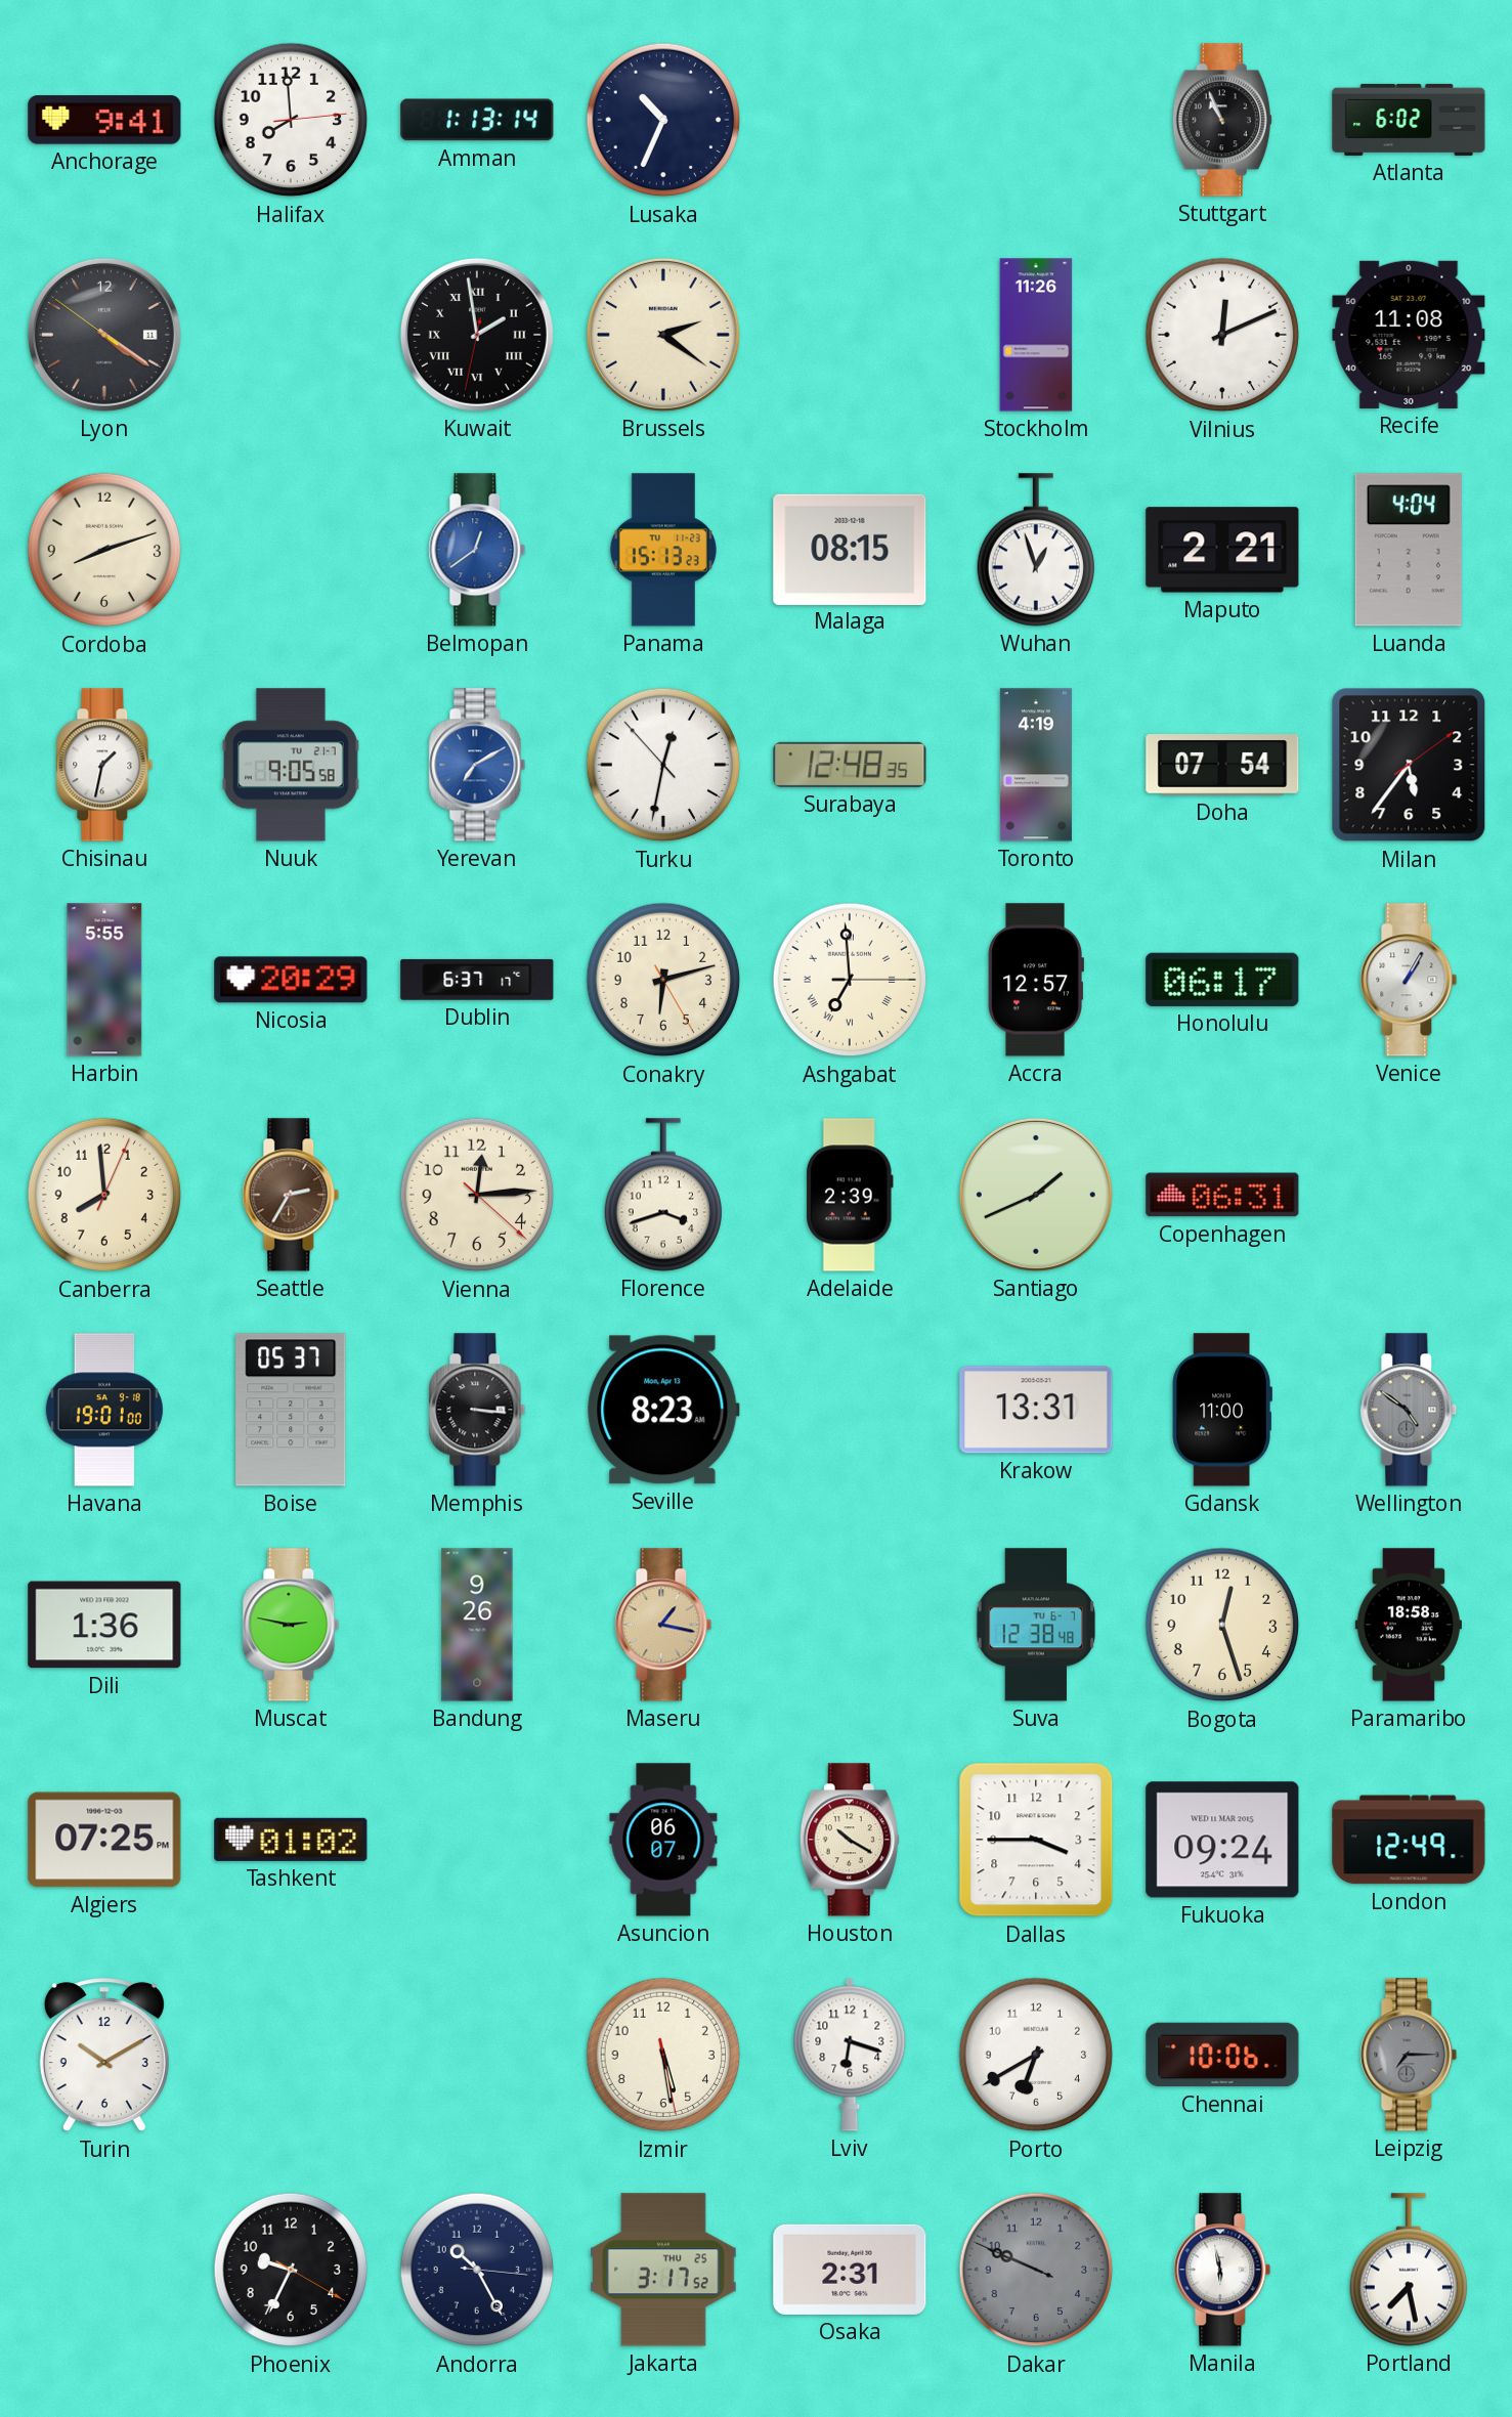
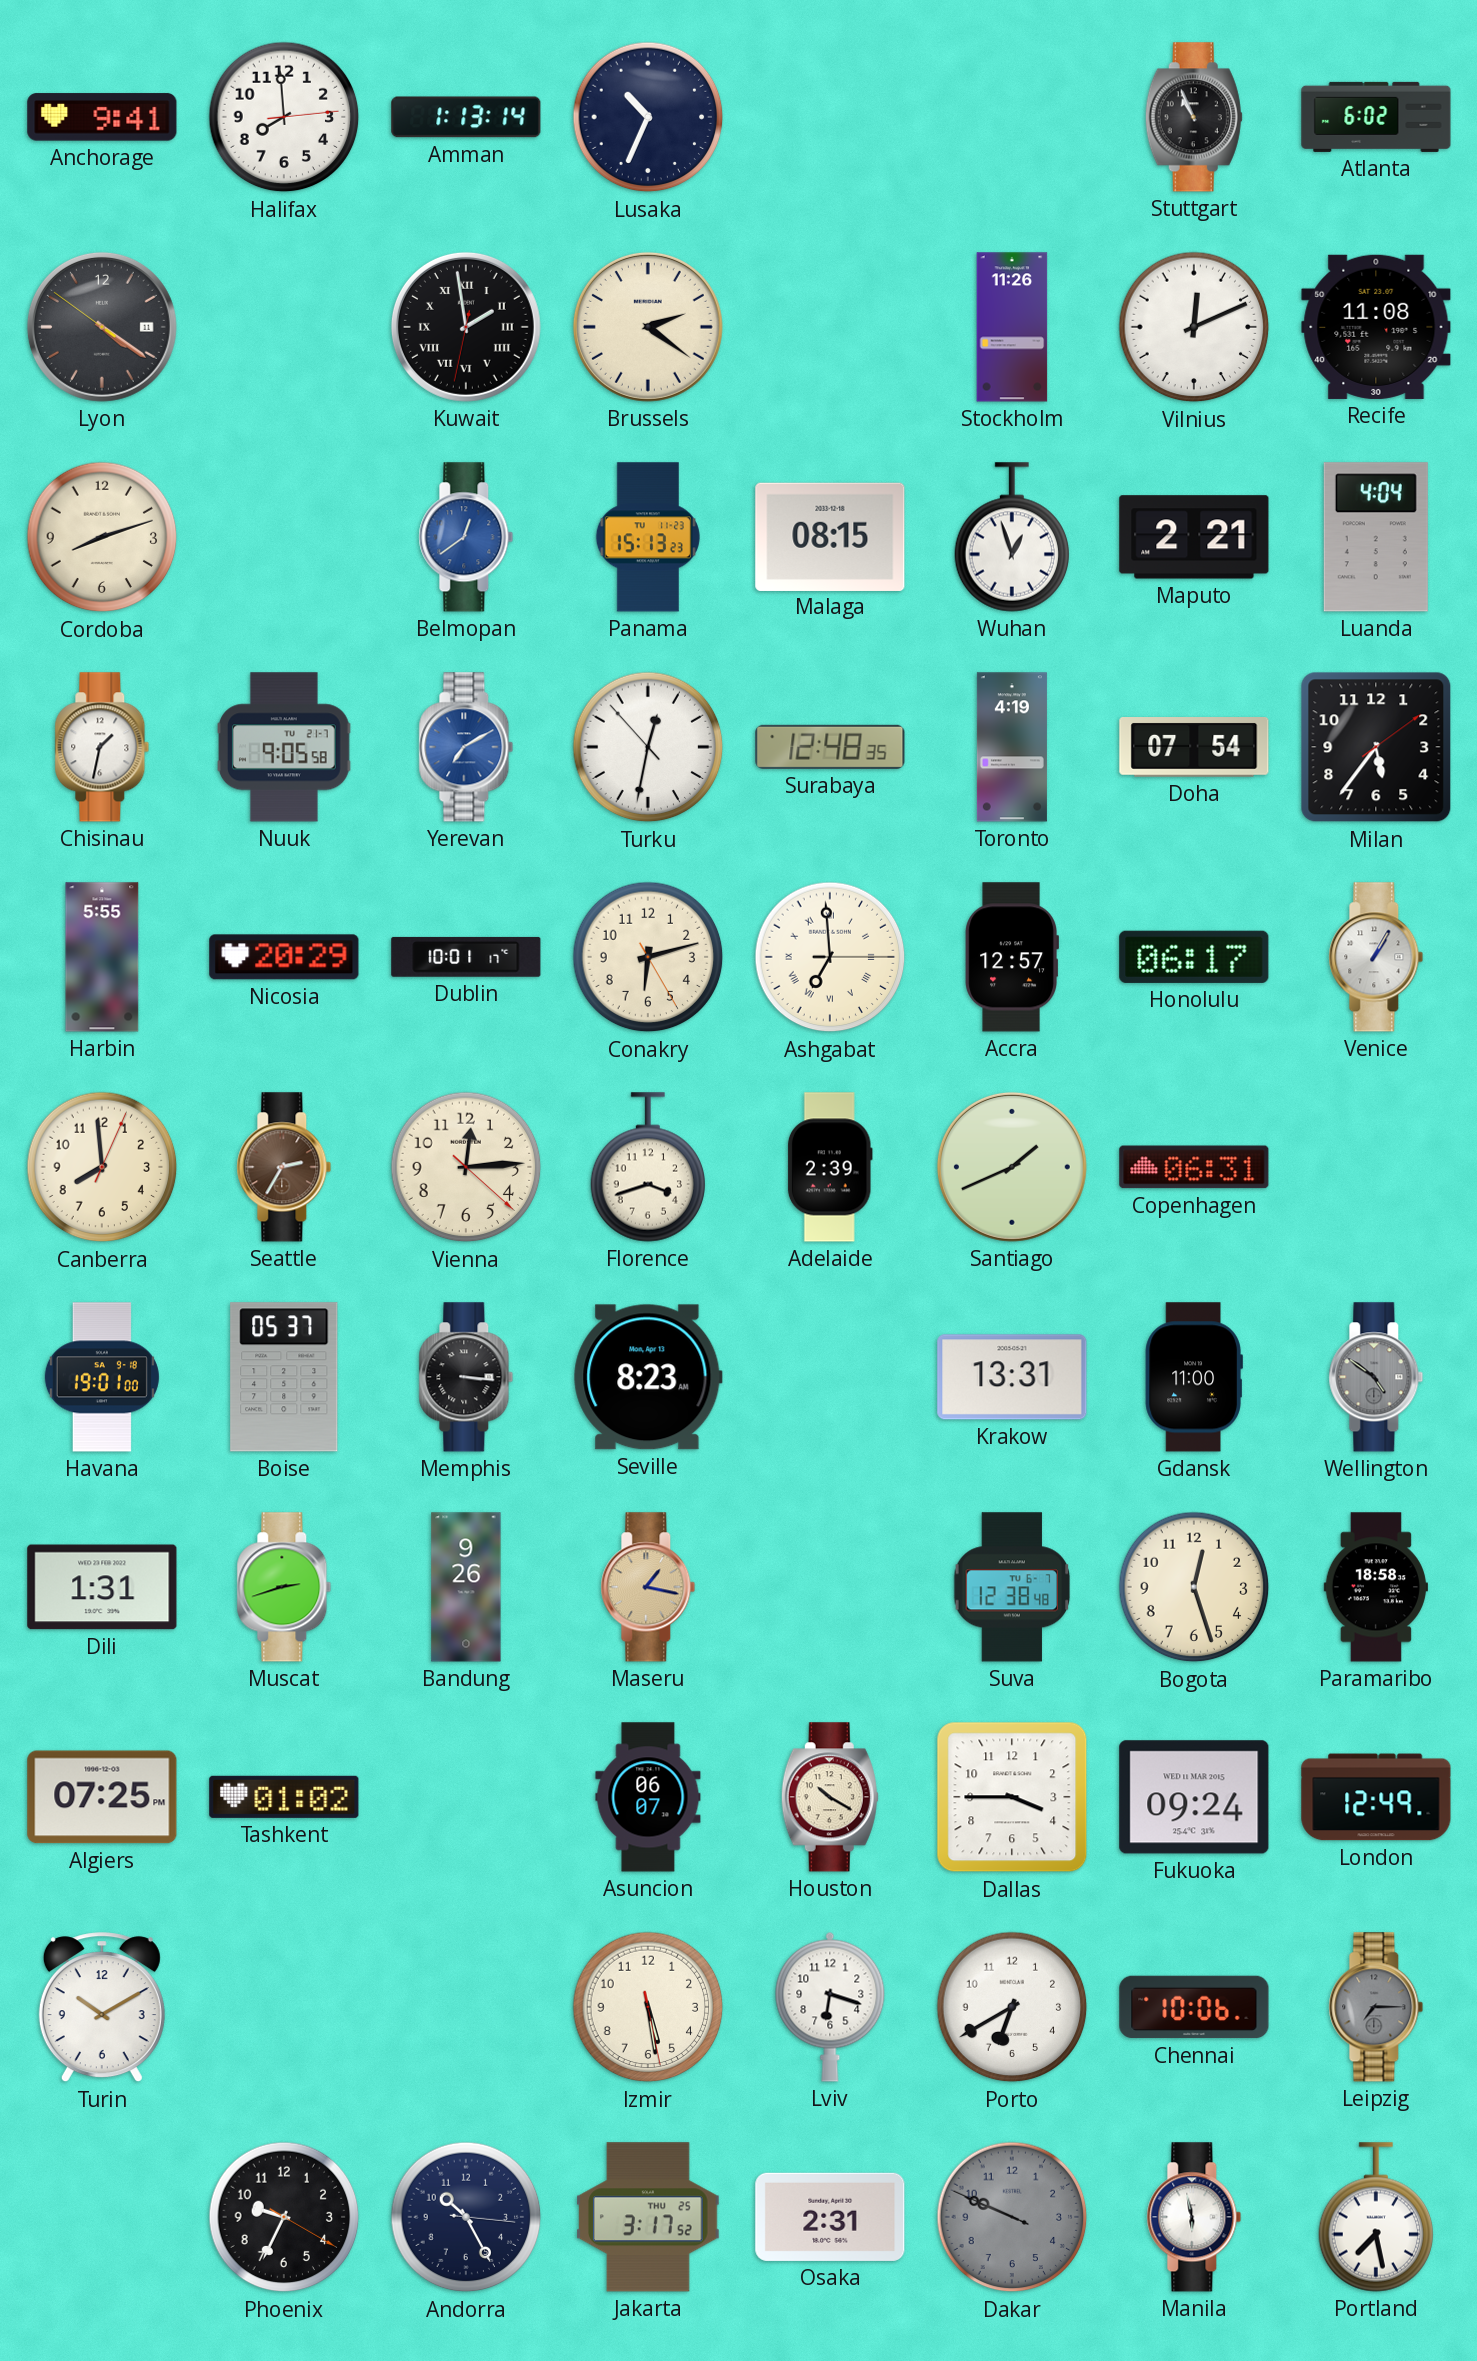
Dublin: 6:37 -> 10:01 (466, 957)
Dili: 1:36 -> 1:31 (102, 1587)
Muscat: 2:47 -> 2:42 (284, 1587)
